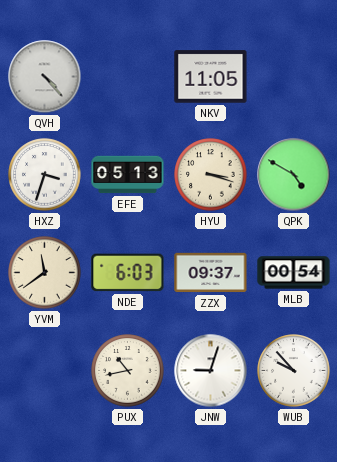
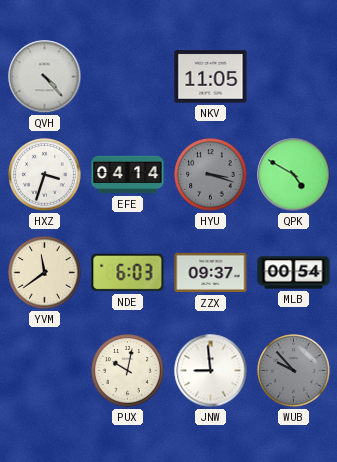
EFE: 05:13 -> 04:14 (128, 175)
HYU dial: cream -> grey (211, 175)
PUX: 10:43 -> 10:02 (128, 371)
JNW: 9:03 -> 8:59 (211, 371)
WUB dial: white -> grey (294, 371)
